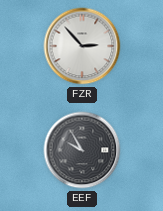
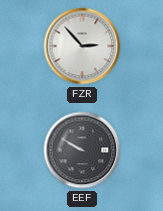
EEF: 9:55 -> 9:50 (82, 150)
